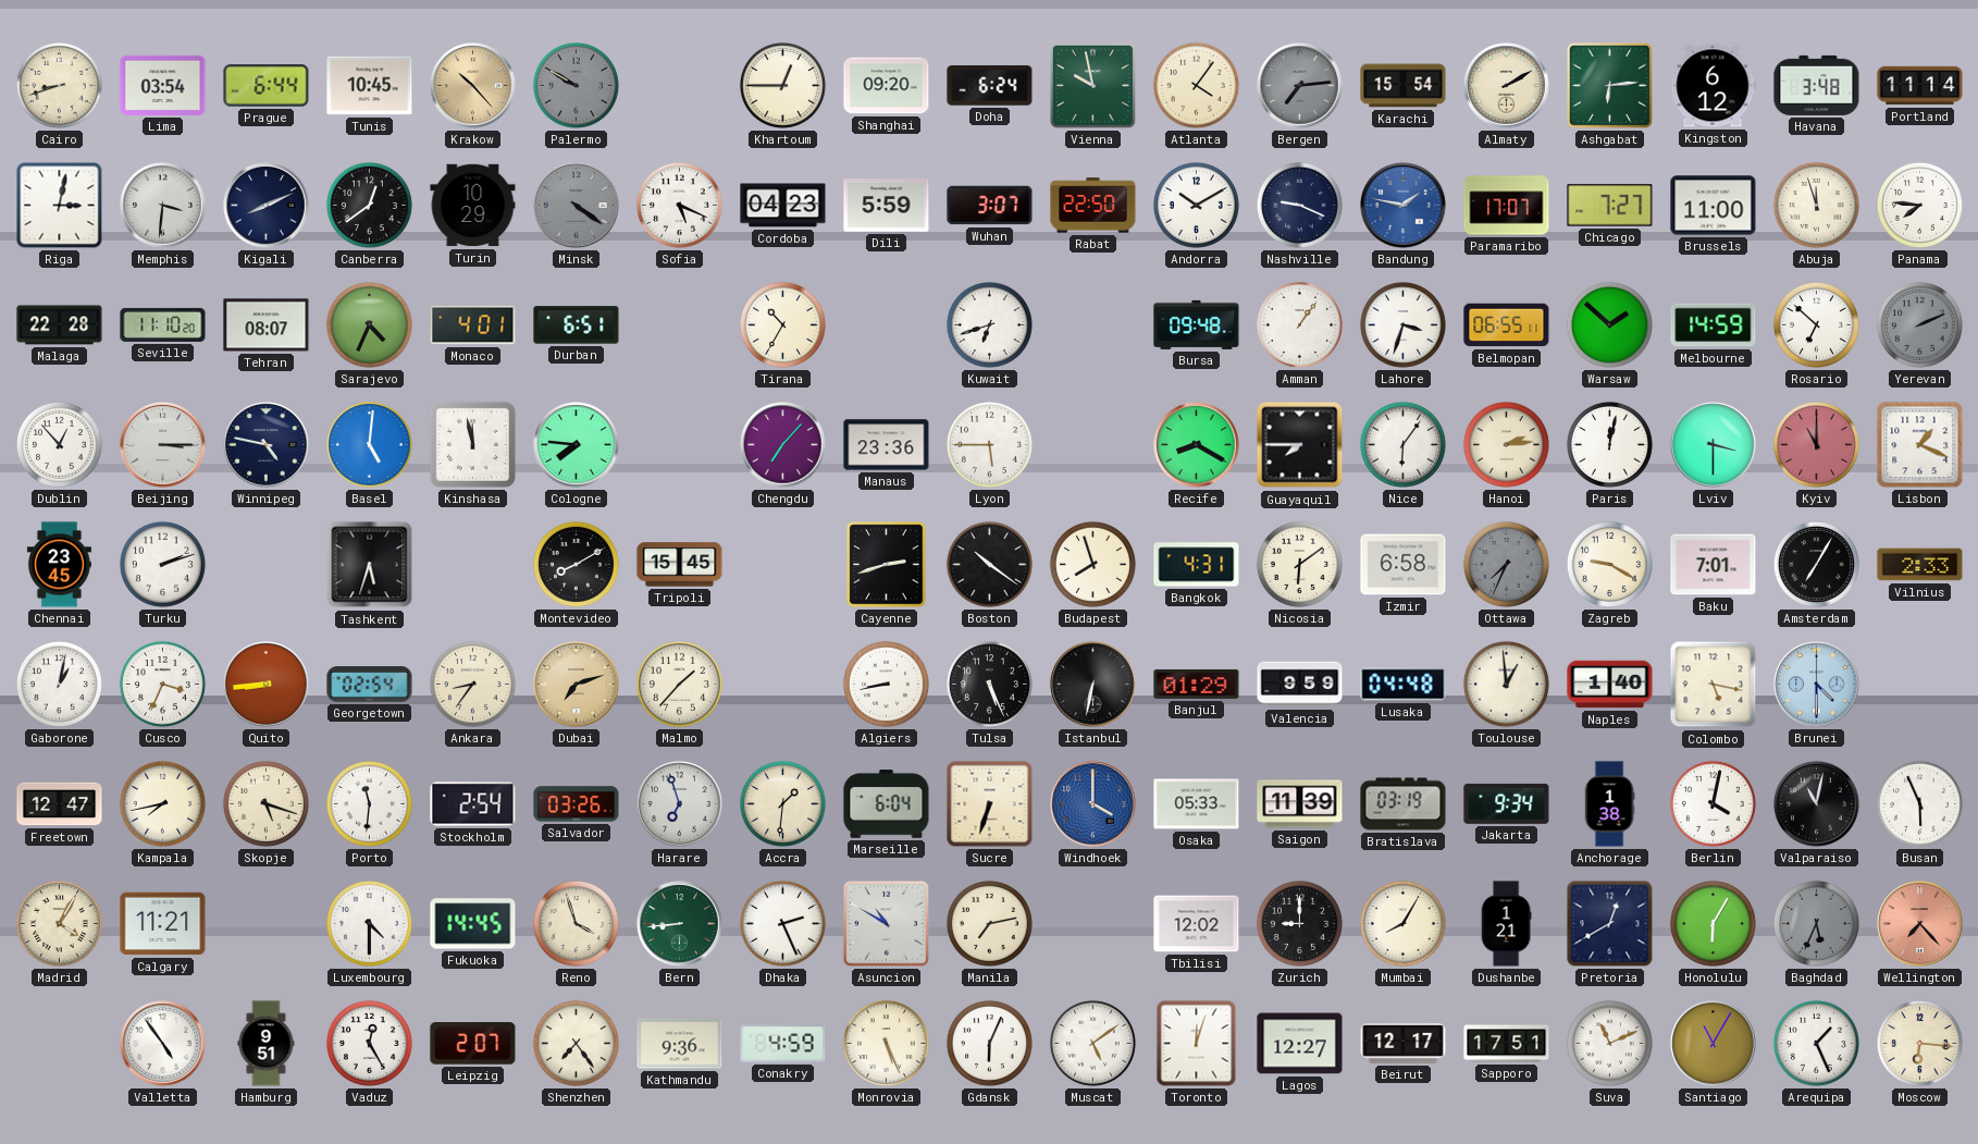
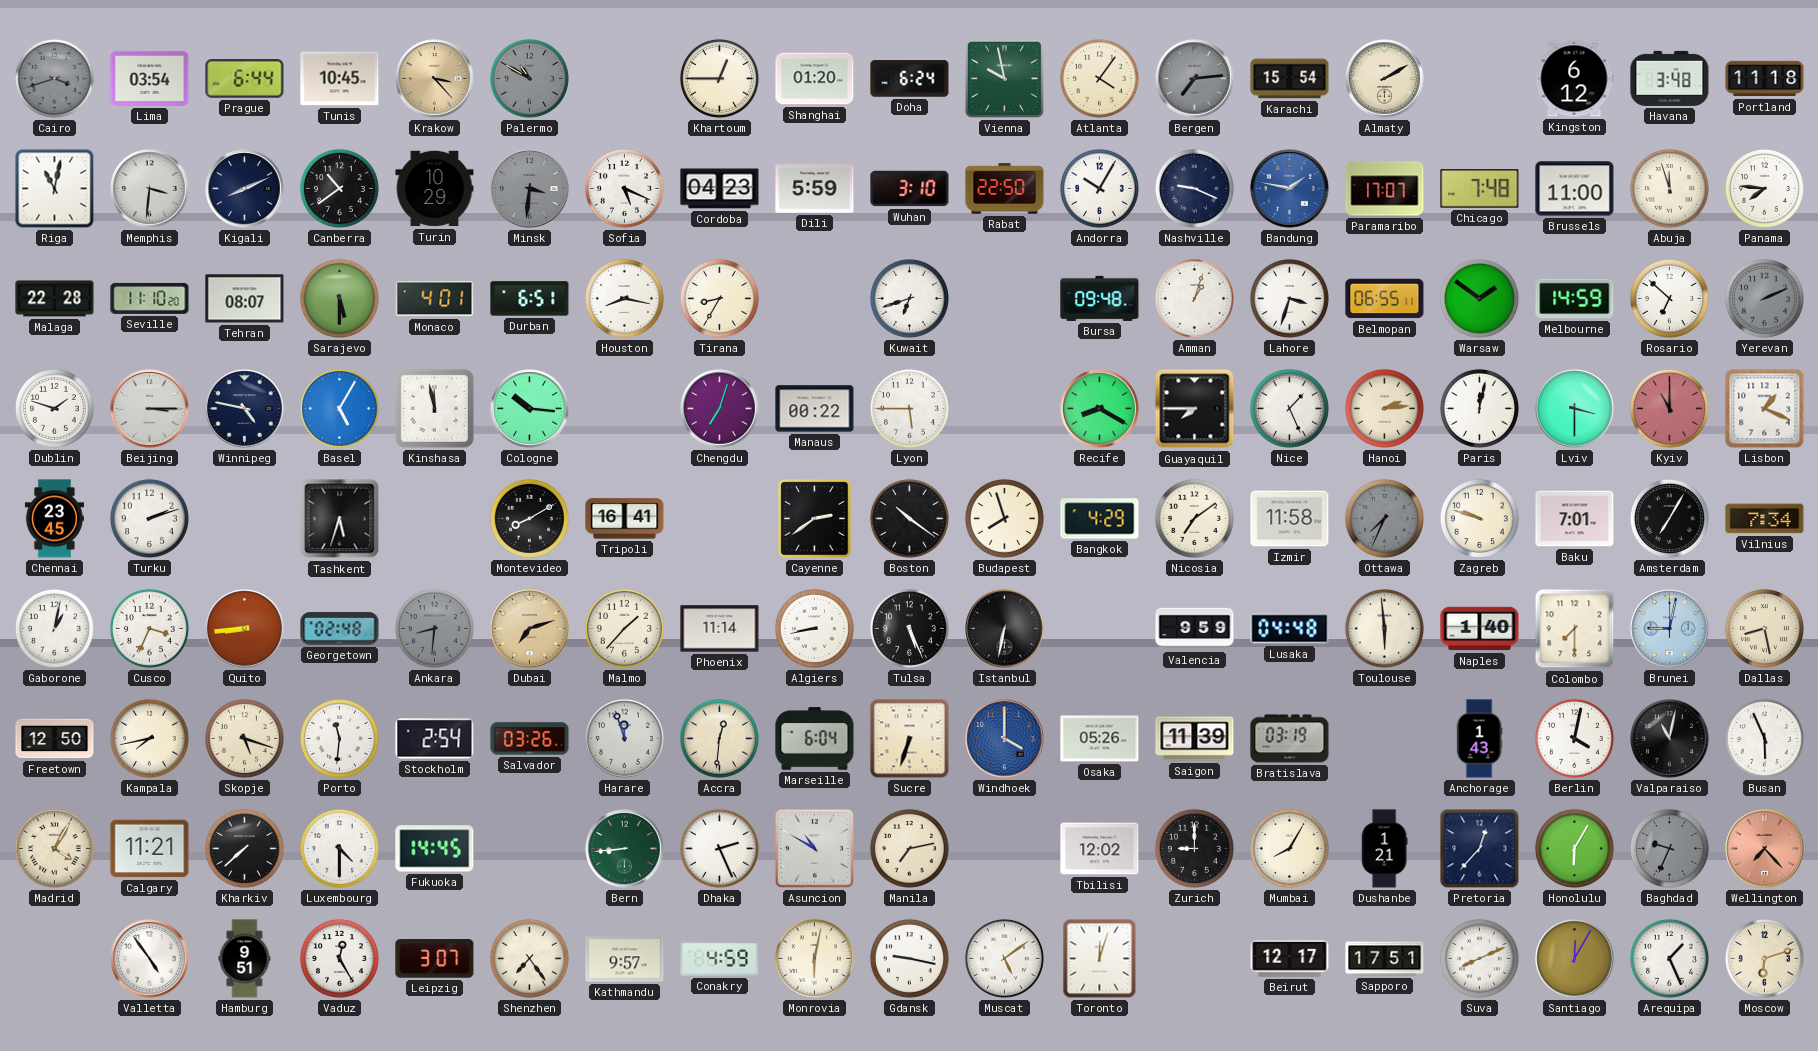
Cairo: 8:42 -> 3:42 (54, 78)
Cairo dial: cream -> grey (54, 78)
Krakow: 10:23 -> 3:23 (435, 79)
Palermo: 9:50 -> 10:50 (529, 78)
Shanghai: 09:20 -> 01:20 (815, 79)
Ashgabat: 6:14 -> none (1609, 85)
Portland: 11:14 -> 11:18 (1765, 79)
Riga: 3:02 -> 11:02 (55, 189)
Canberra: 12:39 -> 10:39 (339, 188)
Minsk: 4:21 -> 3:31 (530, 189)
Wuhan: 3:07 -> 3:10 (910, 189)
Andorra: 10:10 -> 10:05 (1099, 188)
Chicago: 7:27 -> 7:48 (1480, 189)
Sarajevo: 4:34 -> 5:30 (339, 298)
Houston: none -> 8:17 (624, 298)
Tirana: 10:35 -> 8:35 (719, 298)
Amman: 1:06 -> 1:03 (1194, 298)
Warsaw: 1:52 -> 1:51 (1479, 298)
Dublin: 12:53 -> 1:48 (54, 408)
Basel: 5:01 -> 5:05 (339, 408)
Cologne: 7:46 -> 10:16 (530, 409)
Chengdu: 7:07 -> 7:03 (720, 409)
Manaus: 23:36 -> 00:22 (815, 409)
Nice: 6:06 -> 1:26 (1289, 408)
Tripoli: 15:45 -> 16:41 (625, 519)
Cayenne: 2:42 -> 2:39 (815, 519)
Bangkok: 4:31 -> 4:29 (1100, 519)
Nicosia: 6:09 -> 7:09 (1194, 518)
Izmir: 6:58 -> 11:58 (1290, 519)
Zagreb: 9:20 -> 9:48 (1479, 518)
Vilnius: 2:33 -> 7:34 (1765, 519)
Georgetown: 02:54 -> 02:48 (340, 629)
Ankara: 8:36 -> 8:31 (434, 628)
Ankara dial: cream -> grey (434, 628)
Phoenix: none -> 11:14 (720, 629)
Banjul: 01:29 -> none (1197, 684)
Toulouse: 12:59 -> 5:59 (1384, 628)
Colombo: 5:17 -> 7:30 (1575, 629)
Brunei: 4:30 -> 9:02 (1670, 629)
Dallas: none -> 8:28 (1764, 628)
Freetown: 12:47 -> 12:50 (55, 739)
Harare: 6:57 -> 11:57 (625, 739)
Accra: 1:31 -> 12:31 (719, 738)
Osaka: 05:33 -> 05:26 (1100, 739)
Jakarta: 9:34 -> none (1507, 803)
Anchorage: 1:38 -> 1:43 (1479, 739)
Kharkiv: none -> 7:38 (244, 848)
Reno: 3:57 -> none (576, 923)
Pretoria: 12:40 -> 12:37 (1480, 849)
Baghdad: 5:34 -> 9:34 (1669, 848)
Leipzig: 2:07 -> 3:07 (435, 959)
Kathmandu: 9:36 -> 9:57 (625, 959)
Monrovia: 5:26 -> 6:02 (814, 958)
Gdansk: 6:04 -> 9:17 (909, 958)
Lagos: 12:27 -> none (1300, 1044)
Suva: 11:11 -> 8:11 (1479, 958)
Santiago: 11:05 -> 12:05 (1575, 959)
Moscow: 6:16 -> 6:12 (1764, 958)
